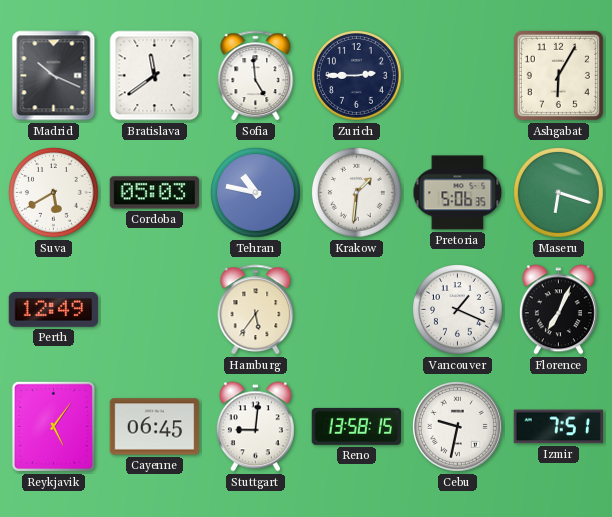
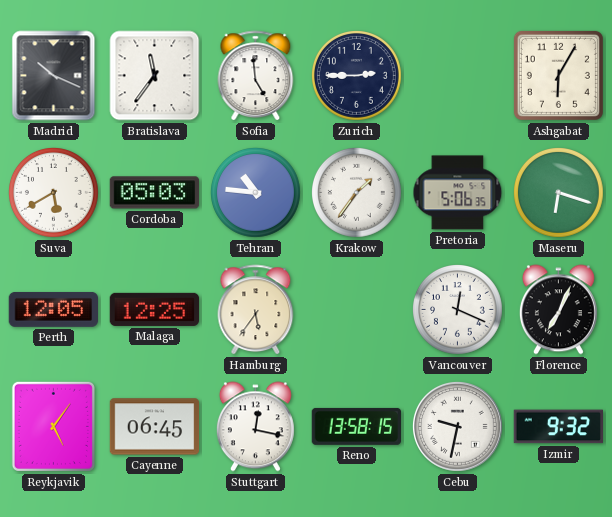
Bratislava: 11:39 -> 11:36 (155, 76)
Tehran: 10:47 -> 10:46 (256, 193)
Krakow: 1:31 -> 1:36 (357, 193)
Perth: 12:49 -> 12:05 (54, 309)
Malaga: none -> 12:25 (155, 309)
Vancouver: 1:19 -> 12:19 (458, 310)
Stuttgart: 9:01 -> 12:17 (255, 427)
Izmir: 7:51 -> 9:32 (559, 427)
